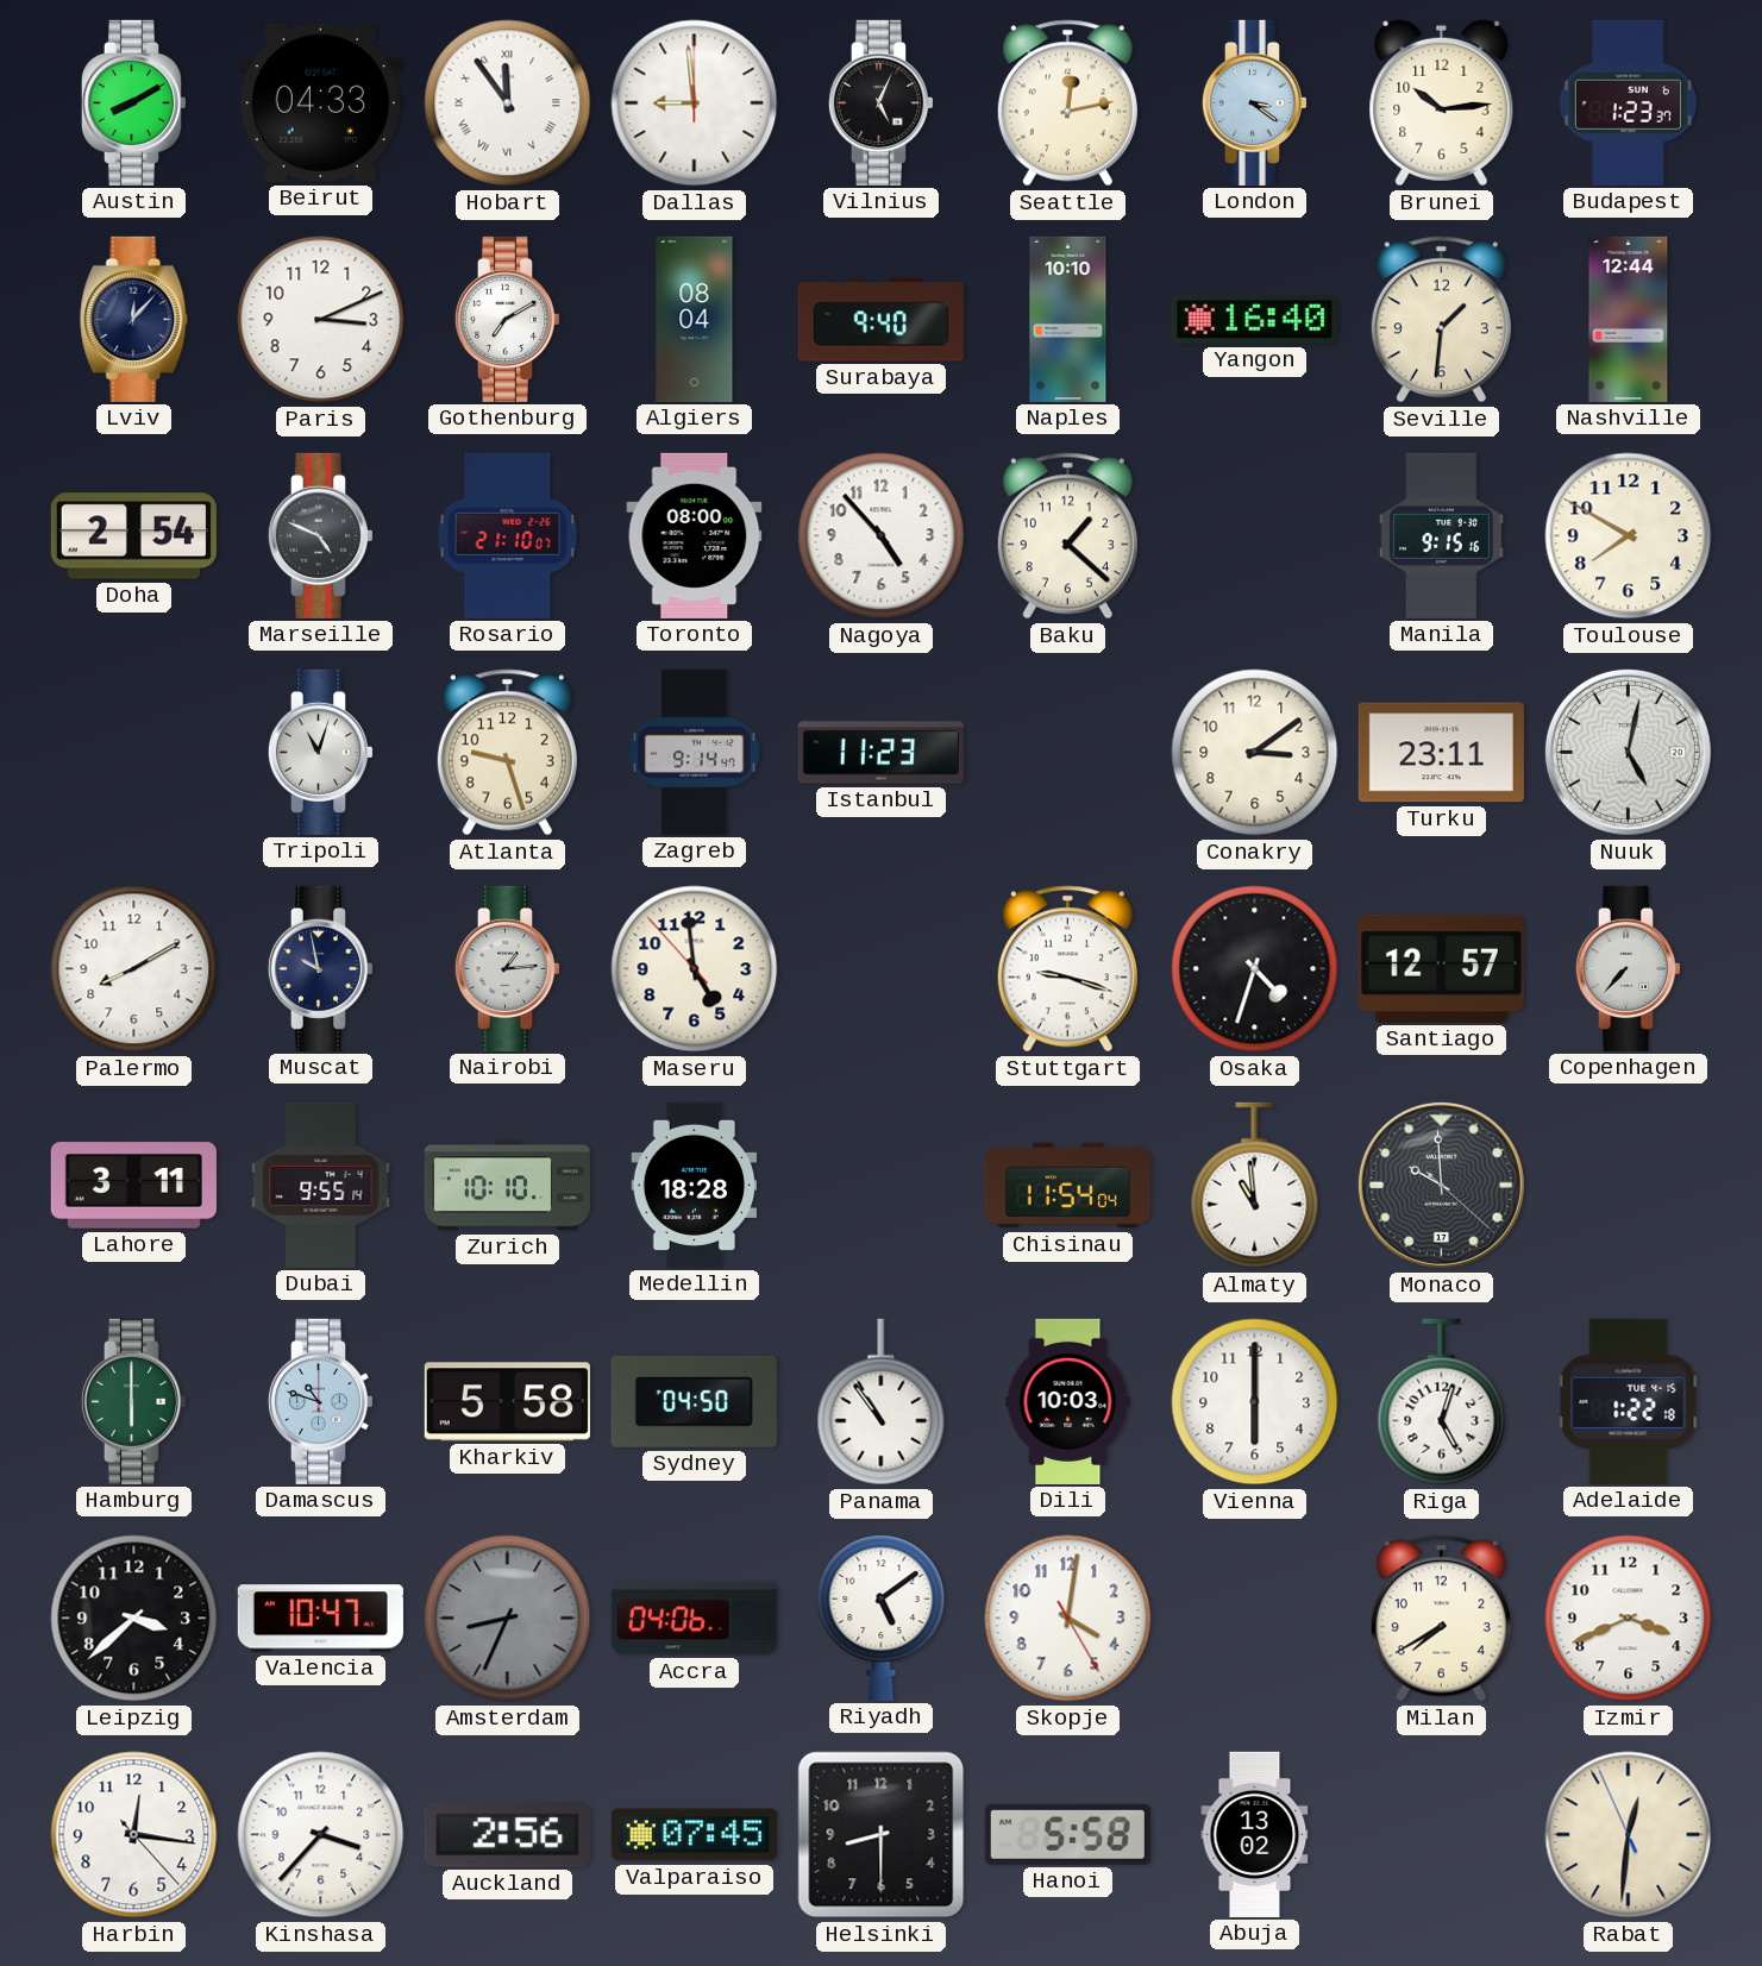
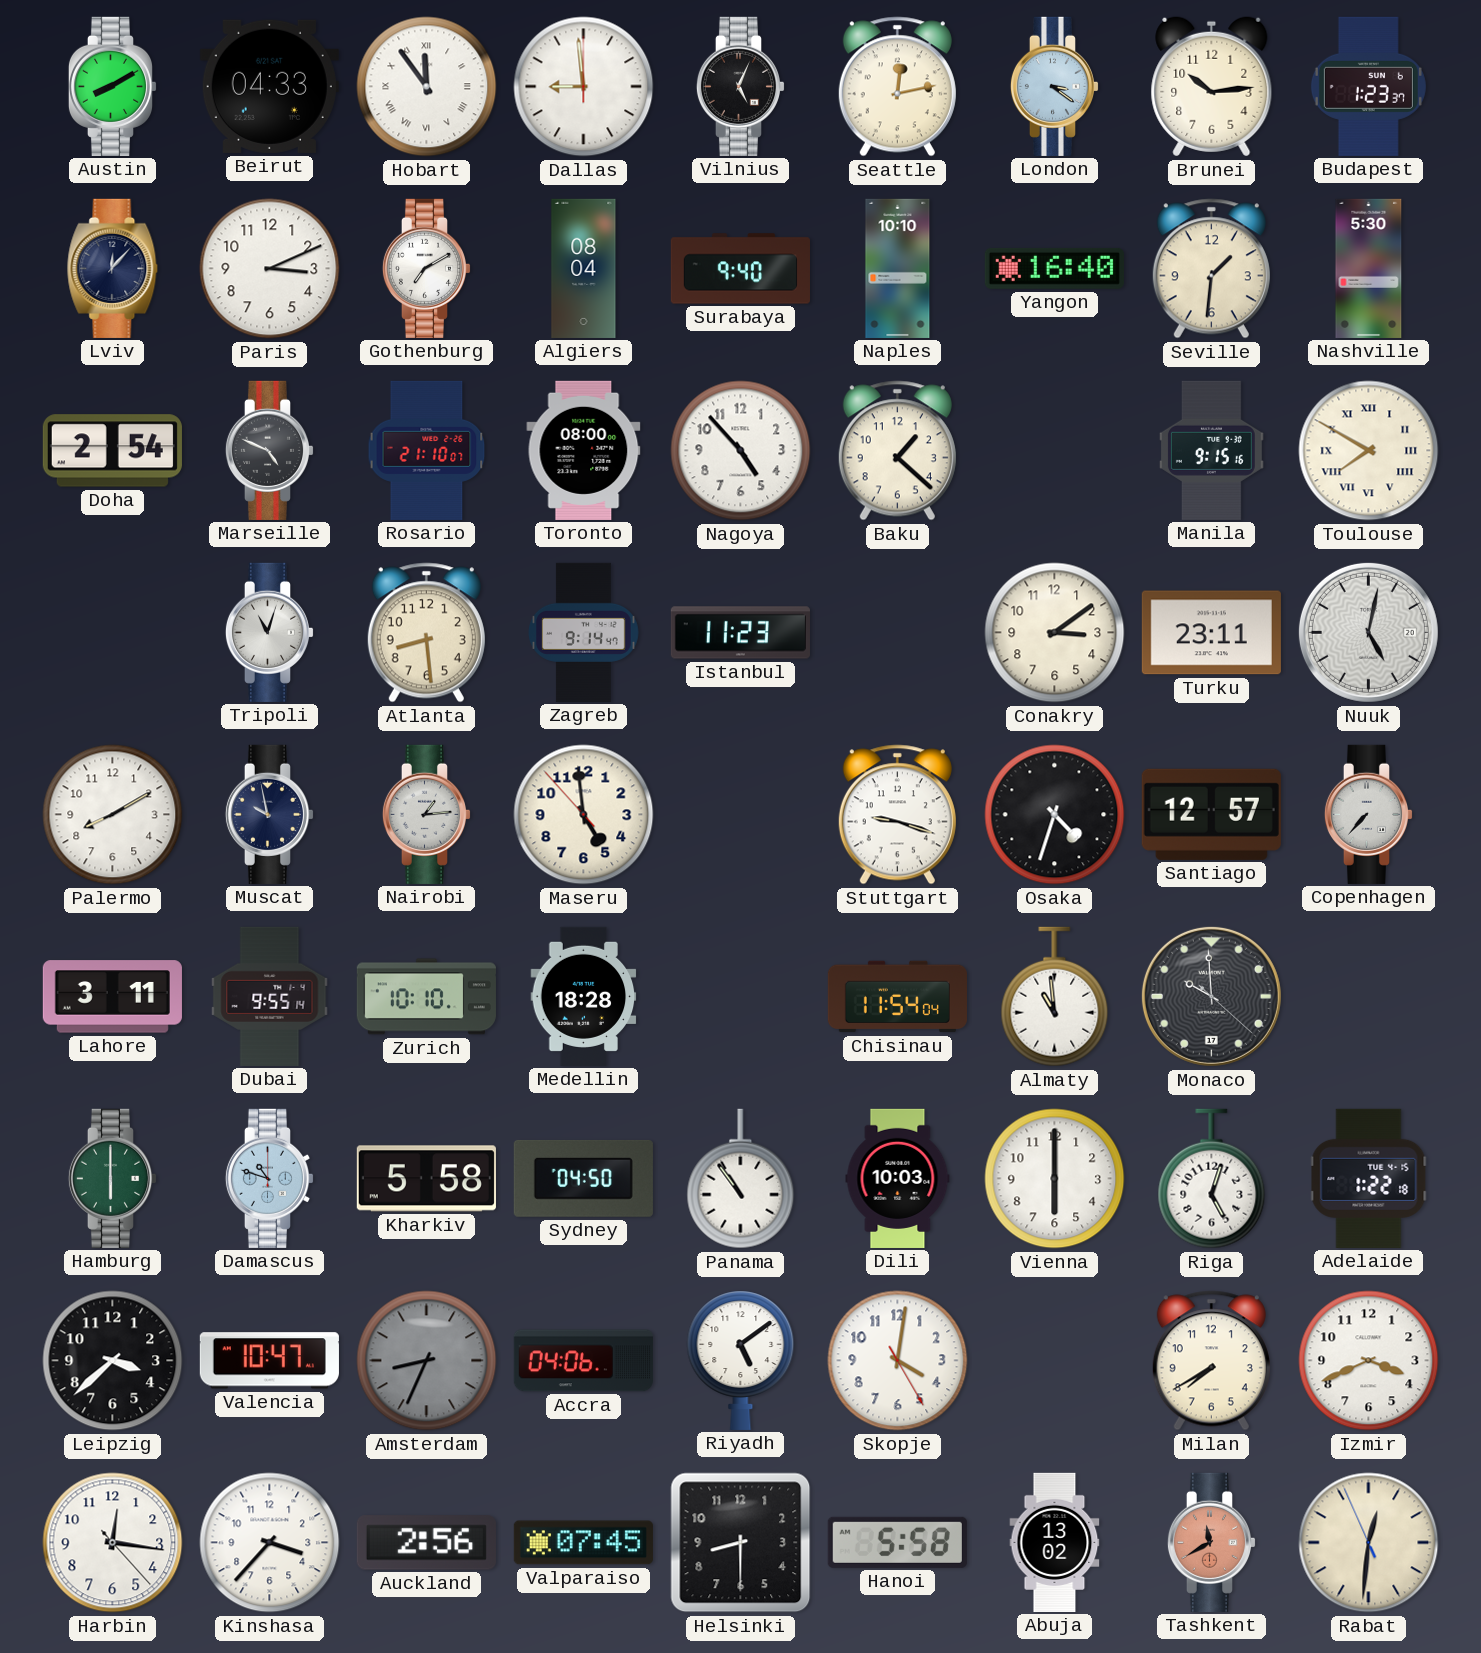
Nashville: 12:44 -> 5:30 (1369, 268)
Toulouse numerals: Arabic -> Roman (1369, 451)
Atlanta: 9:27 -> 8:29 (426, 633)
Tashkent: none -> 11:40 (1211, 1542)
